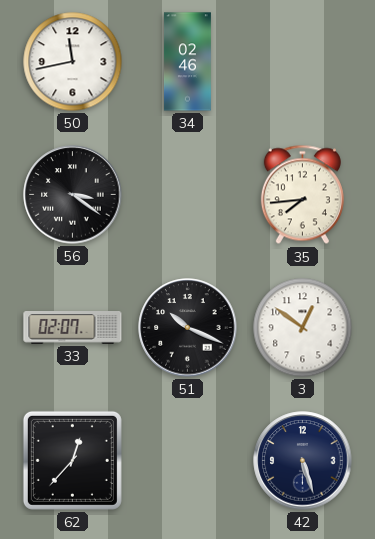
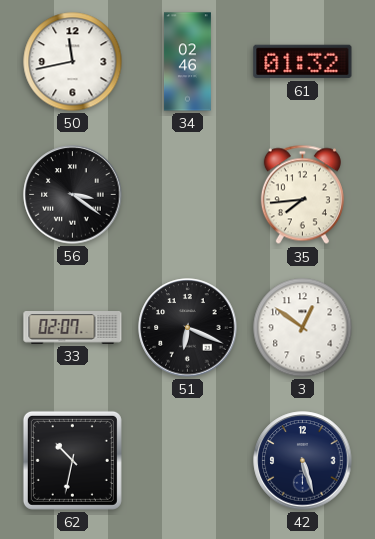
61: none -> 01:32 (303, 62)
51: 10:19 -> 6:19 (188, 328)
62: 12:37 -> 10:32 (72, 460)
